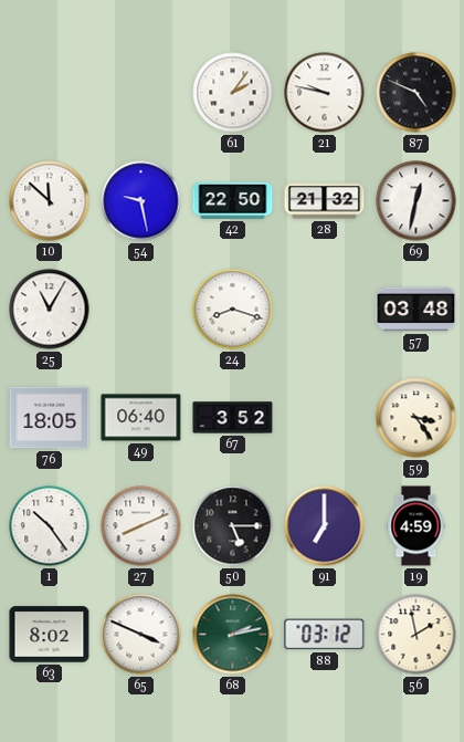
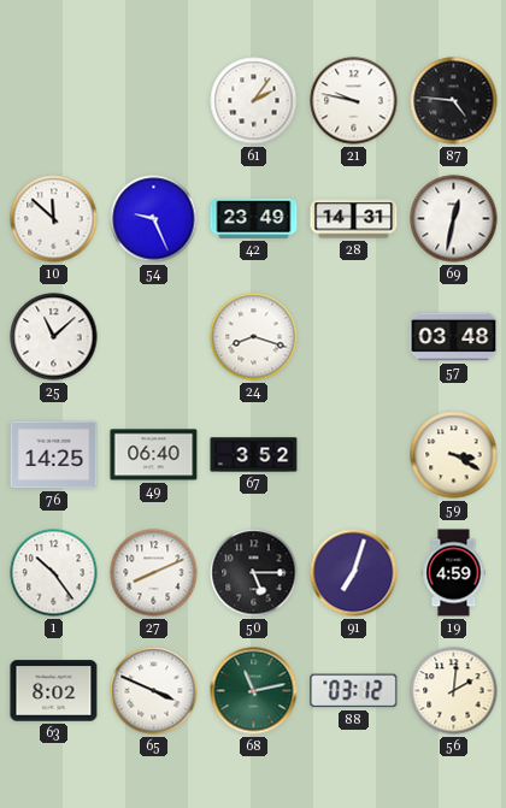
87: 4:49 -> 4:46 (454, 101)
54: 9:28 -> 9:26 (154, 219)
42: 22:50 -> 23:49 (254, 218)
28: 21:32 -> 14:31 (354, 219)
25: 11:05 -> 11:08 (54, 337)
76: 18:05 -> 14:25 (54, 455)
59: 3:24 -> 3:20 (454, 455)
91: 7:00 -> 7:03 (354, 573)
68: 2:13 -> 11:13 (254, 691)
56: 1:58 -> 2:01 (454, 691)
